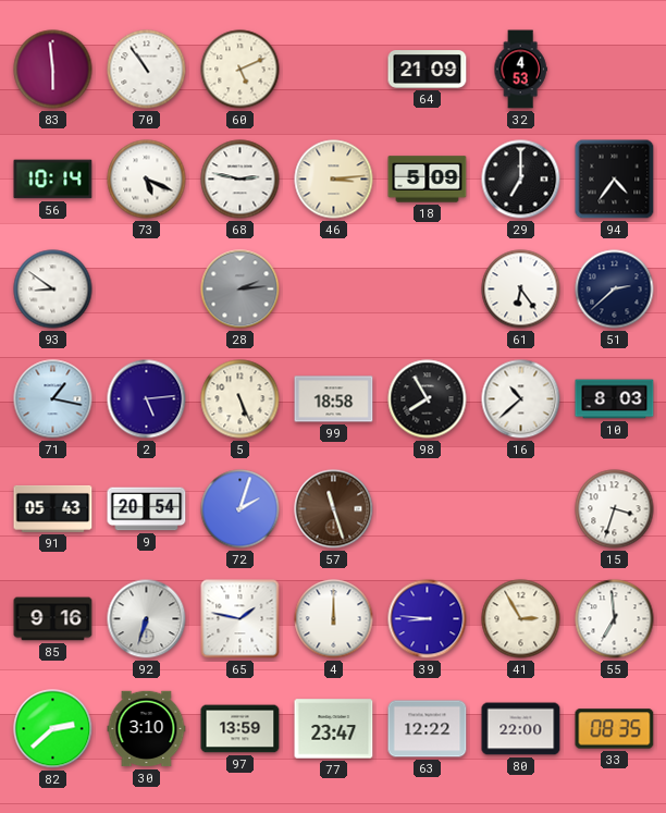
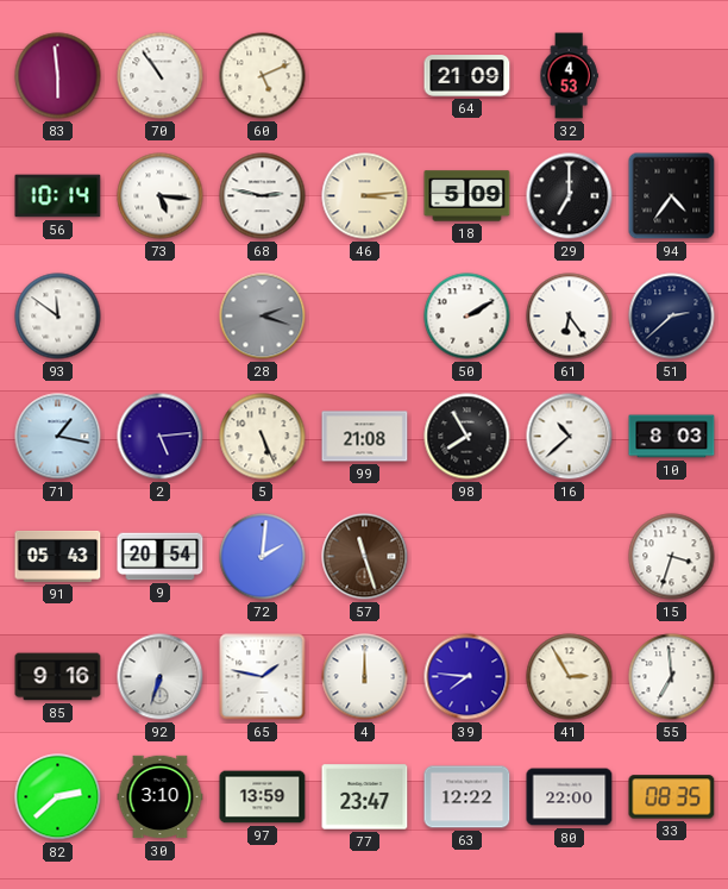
73: 5:19 -> 5:16 (161, 196)
93: 8:51 -> 11:51 (58, 317)
28: 2:14 -> 2:18 (263, 317)
50: none -> 2:10 (467, 317)
99: 18:58 -> 21:08 (365, 437)
72: 2:03 -> 2:01 (263, 557)
39: 8:46 -> 7:46 (467, 677)
